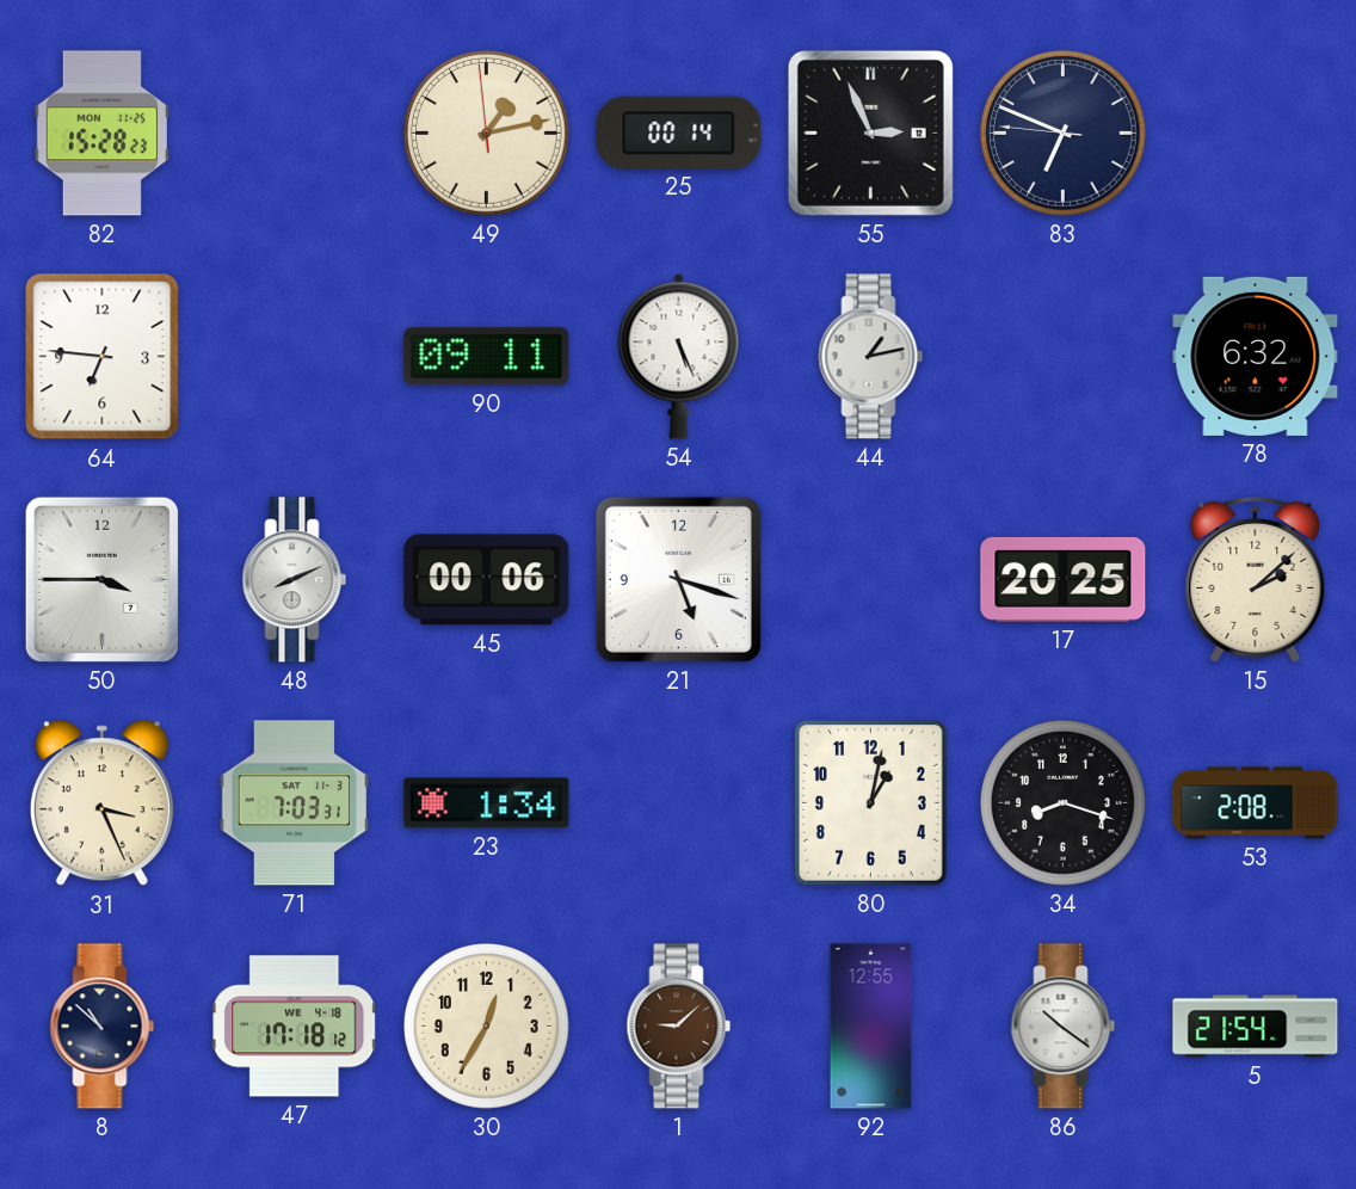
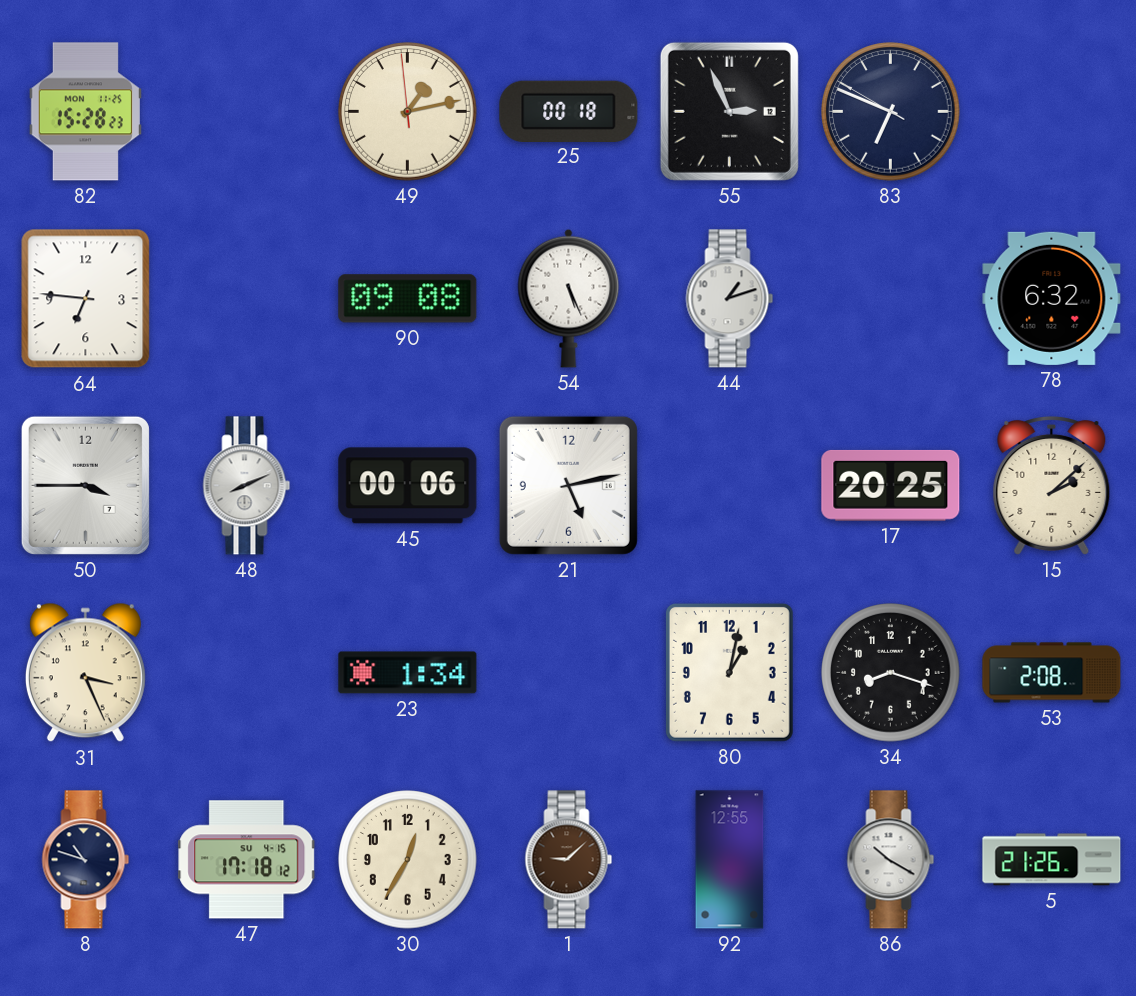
25: 00:14 -> 00:18 (569, 111)
83: 6:48:46 -> 6:48:50 (891, 112)
90: 09:11 -> 09:08 (408, 299)
44: 1:13 -> 1:12 (730, 299)
21: 5:18 -> 5:13 (568, 485)
71: 7:03 -> none (295, 803)
8: 10:52 -> 10:48 (86, 860)
47 date: WE 4-18 -> SU 4-15 (247, 860)
86: 10:21 -> 10:20 (891, 860)
5: 21:54 -> 21:26 (1052, 860)
